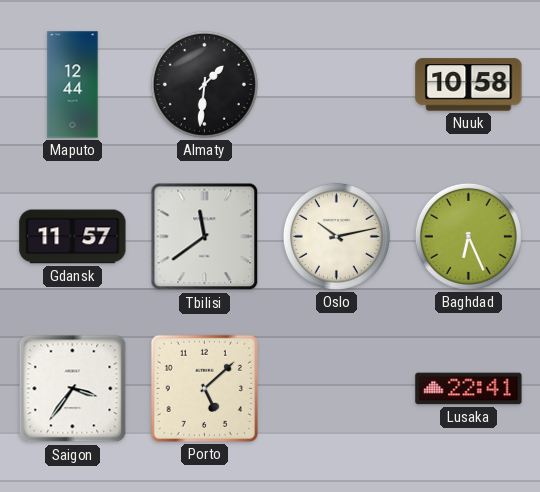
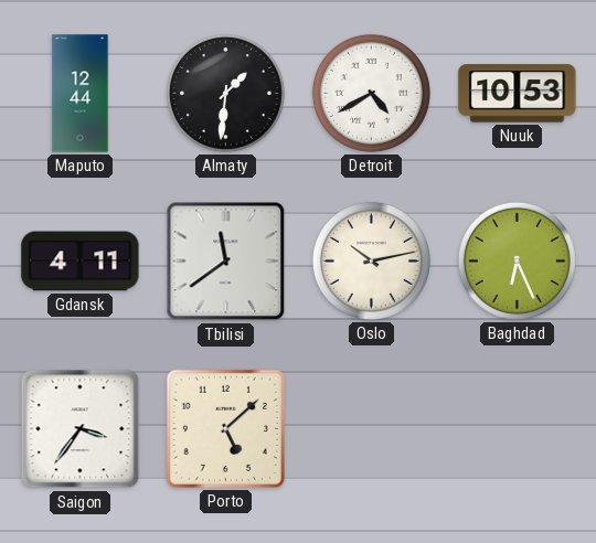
Detroit: none -> 4:40 (371, 93)
Nuuk: 10:58 -> 10:53 (518, 94)
Gdansk: 11:57 -> 4:11 (81, 262)
Lusaka: 22:41 -> none (469, 389)
